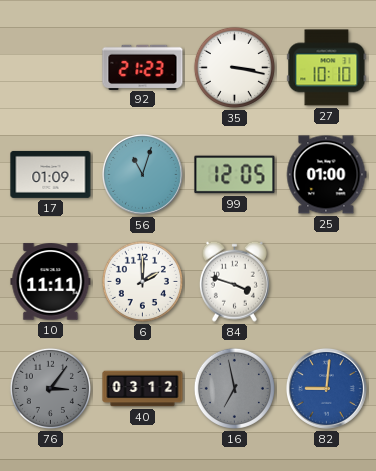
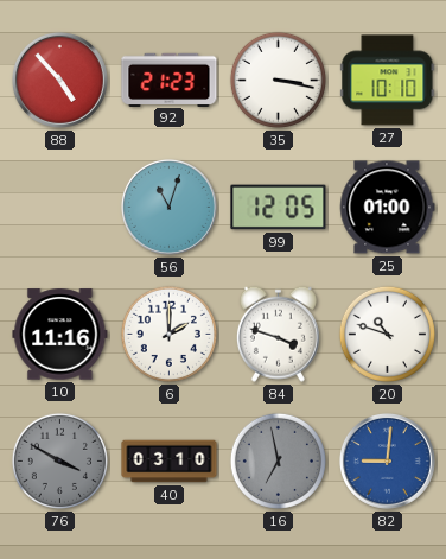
88: none -> 4:53 (59, 80)
17: 01:09 -> none (51, 174)
10: 11:11 -> 11:16 (60, 335)
20: none -> 10:48 (387, 334)
76: 3:06 -> 3:50 (59, 460)
40: 03:12 -> 03:10 (170, 462)
